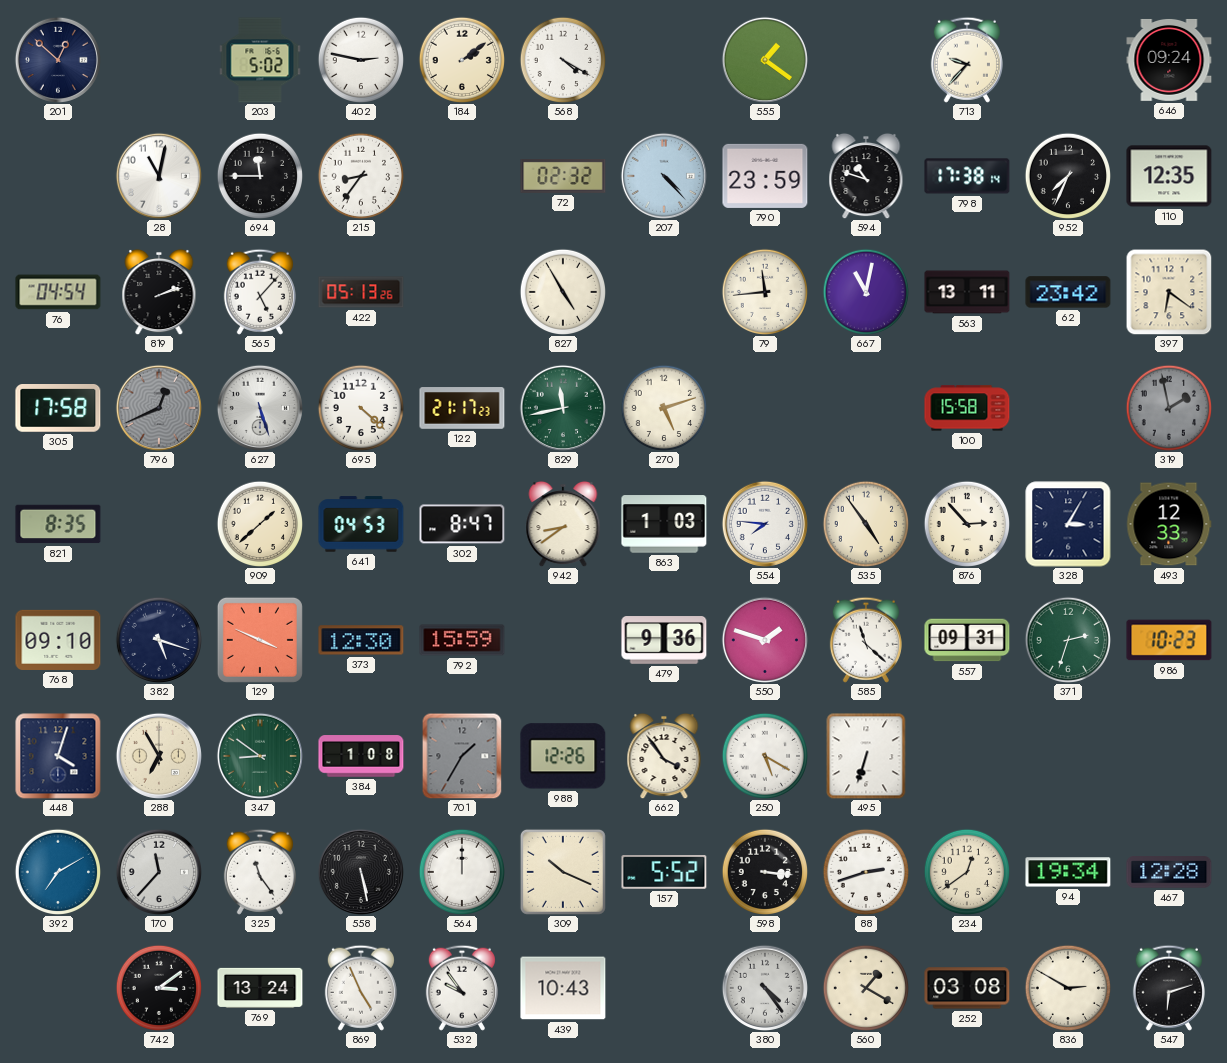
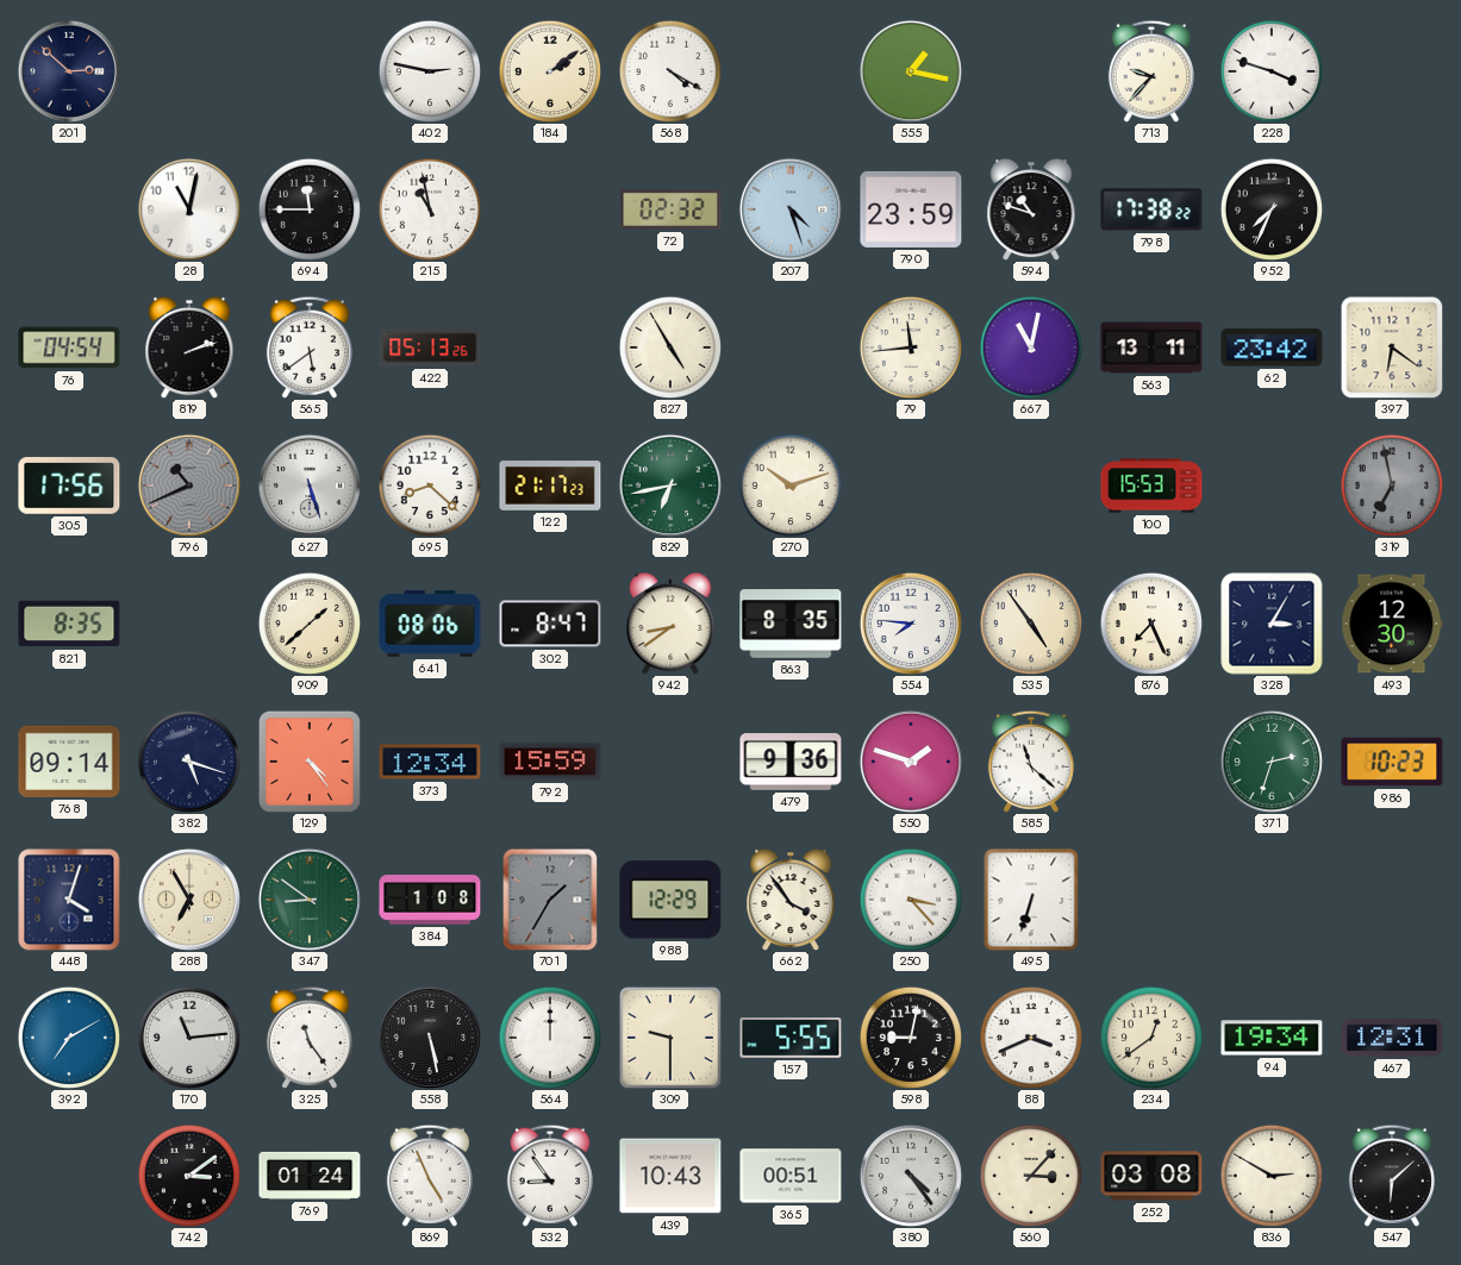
201: 12:52 -> 2:52 (69, 71)
203: 5:02 -> none (260, 60)
555: 1:21 -> 1:17 (911, 71)
228: none -> 3:48 (1270, 70)
646: 09:24 -> none (1169, 60)
215: 8:36 -> 10:58 (429, 208)
207: 4:23 -> 4:27 (791, 209)
798: 17:38:14 -> 17:38:22 (1151, 209)
110: 12:35 -> none (1169, 176)
565: 5:07 -> 5:39 (310, 347)
305: 17:58 -> 17:56 (69, 487)
796: 12:41 -> 10:41 (189, 486)
695: 4:22 -> 8:22 (429, 484)
829: 11:43 -> 6:43 (670, 486)
270: 5:12 -> 10:12 (789, 484)
100: 15:58 -> 15:53 (1151, 486)
319: 1:58 -> 6:58 (1391, 484)
641: 04:53 -> 08:06 (430, 624)
863: 1:03 -> 8:35 (791, 624)
876: 2:53 -> 7:26 (1150, 622)
493: 12:33 -> 12:30 (1392, 624)
768: 09:10 -> 09:14 (69, 762)
129: 3:49 -> 4:24 (310, 762)
373: 12:30 -> 12:34 (430, 762)
557: 09:31 -> none (967, 640)
988: 12:26 -> 12:29 (670, 900)
250: 5:20 -> 3:23 (910, 898)
170: 11:37 -> 11:14 (189, 1038)
309: 10:19 -> 9:30 (670, 1038)
157: 5:52 -> 5:55 (791, 1038)
598: 3:16 -> 9:02 (910, 1037)
88: 2:42 -> 3:41 (1030, 1037)
467: 12:28 -> 12:31 (1392, 1038)
769: 13:24 -> 01:24 (310, 1176)
532: 9:54 -> 8:54 (550, 1176)
365: none -> 00:51 (791, 1176)
560: 1:20 -> 3:07 (1030, 1175)
547: 6:12 -> 6:08 (1392, 1176)
